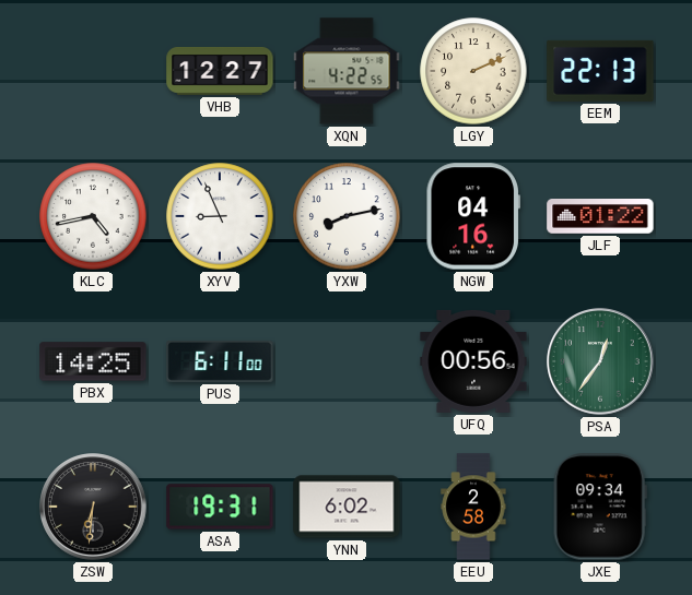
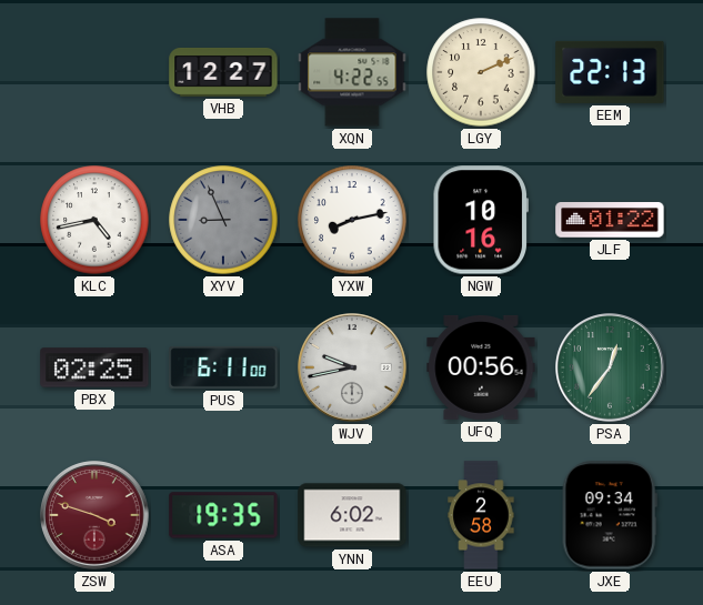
XYV dial: white -> grey (223, 220)
NGW: 04:16 -> 10:16 (481, 220)
PBX: 14:25 -> 02:25 (94, 367)
WJV: none -> 9:43 (352, 367)
ZSW: 6:31 -> 3:48 (94, 515)
ZSW dial: black -> burgundy (94, 515)
ASA: 19:31 -> 19:35 (223, 515)
